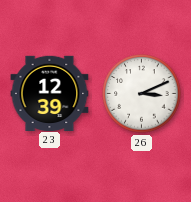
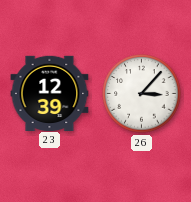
26: 3:11 -> 3:07 (142, 94)
